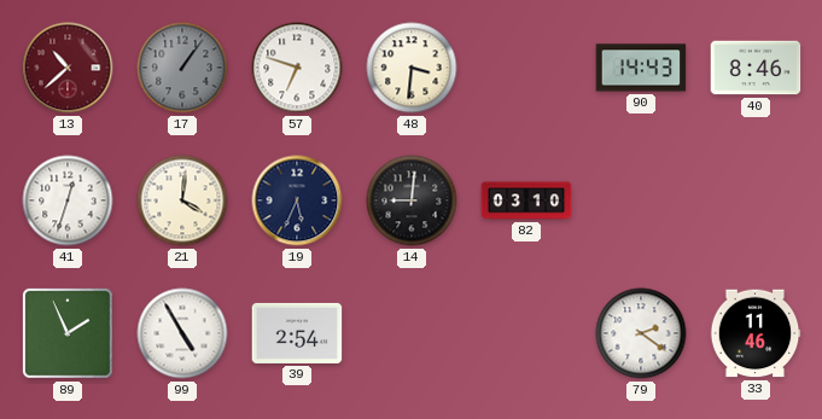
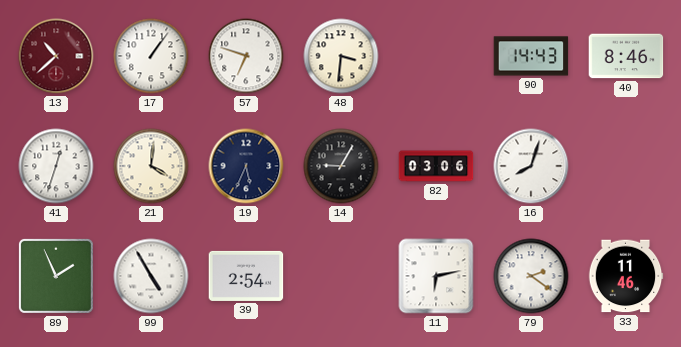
17 dial: grey -> white (151, 56)
14: 9:01 -> 9:05 (341, 166)
82: 03:10 -> 03:06 (436, 166)
16: none -> 8:03 (531, 166)
11: none -> 6:13 (436, 276)
